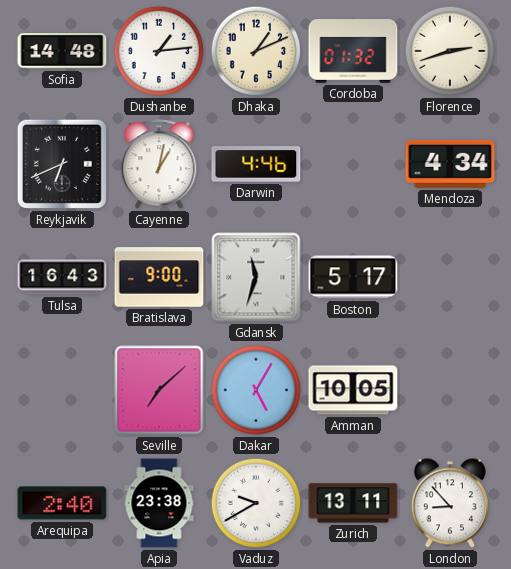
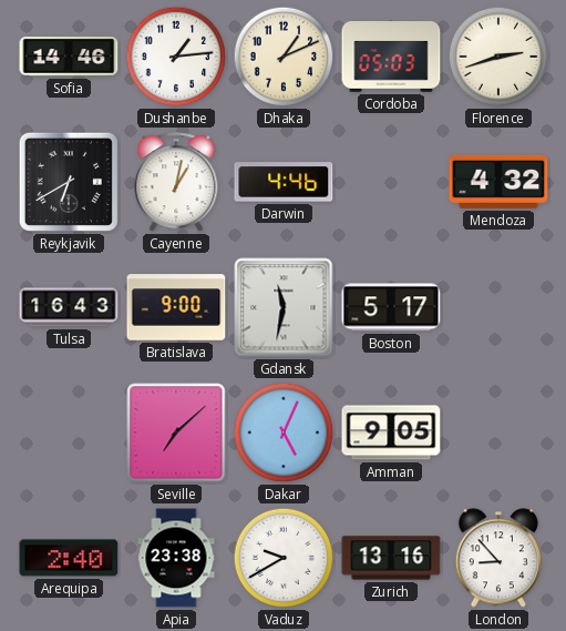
Sofia: 14:48 -> 14:46 (69, 57)
Cordoba: 01:32 -> 05:03 (391, 57)
Reykjavik: 6:41 -> 6:40 (69, 182)
Mendoza: 4:34 -> 4:32 (498, 182)
Gdansk: 11:33 -> 11:32 (284, 307)
Dakar: 5:05 -> 5:04 (284, 432)
Amman: 10:05 -> 9:05 (391, 432)
Zurich: 13:11 -> 13:16 (391, 558)
